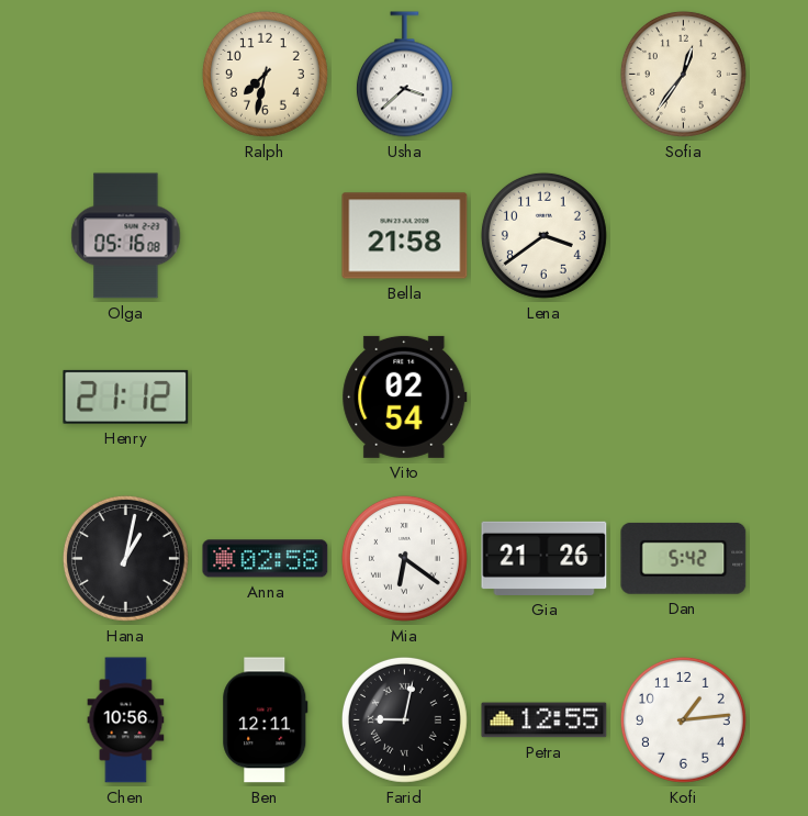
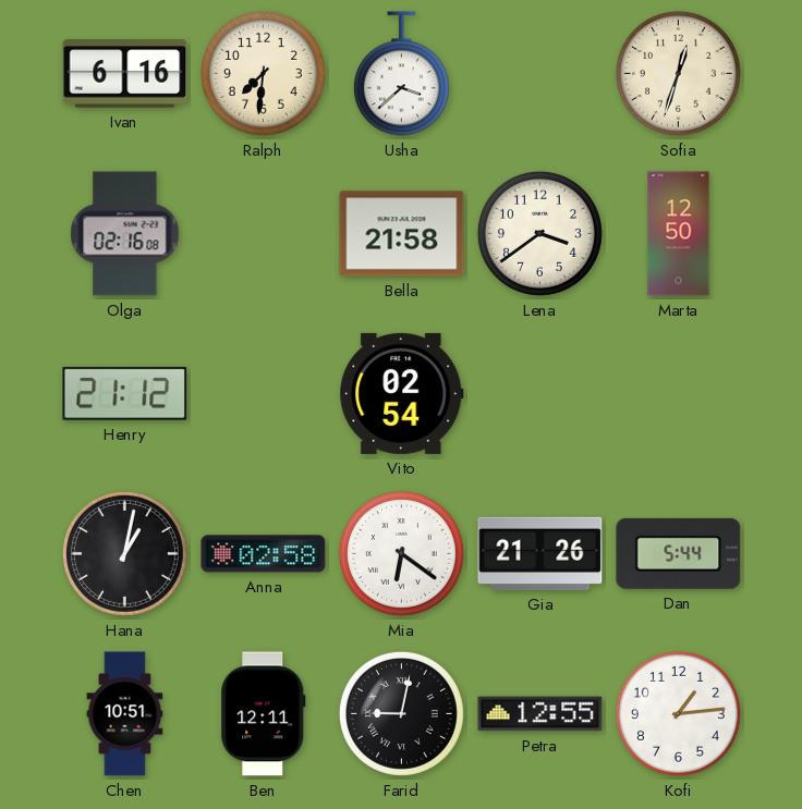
Ivan: none -> 6:16 (125, 74)
Ralph: 7:32 -> 7:31 (263, 73)
Sofia: 12:36 -> 12:33 (678, 73)
Olga: 05:16 -> 02:16 (125, 234)
Marta: none -> 12:50 (679, 234)
Dan: 5:42 -> 5:44 (679, 553)
Chen: 10:56 -> 10:51 (125, 714)
